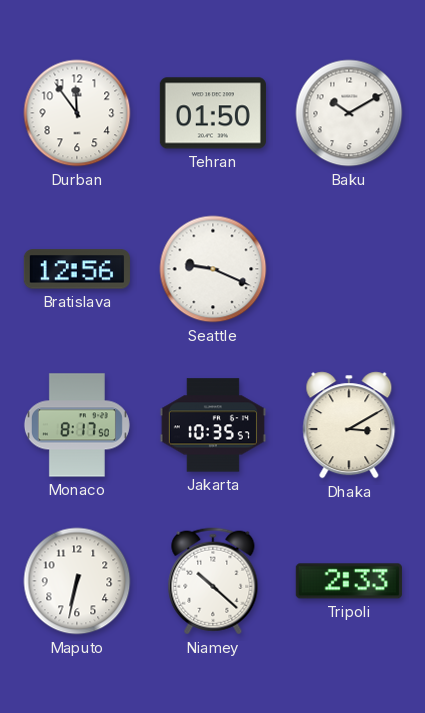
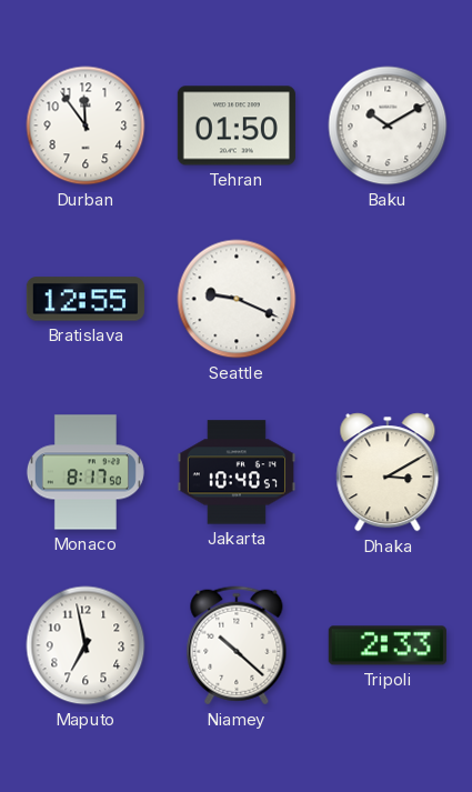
Bratislava: 12:56 -> 12:55 (86, 299)
Jakarta: 10:35 -> 10:40 (237, 472)
Maputo: 6:32 -> 6:58 (86, 645)
